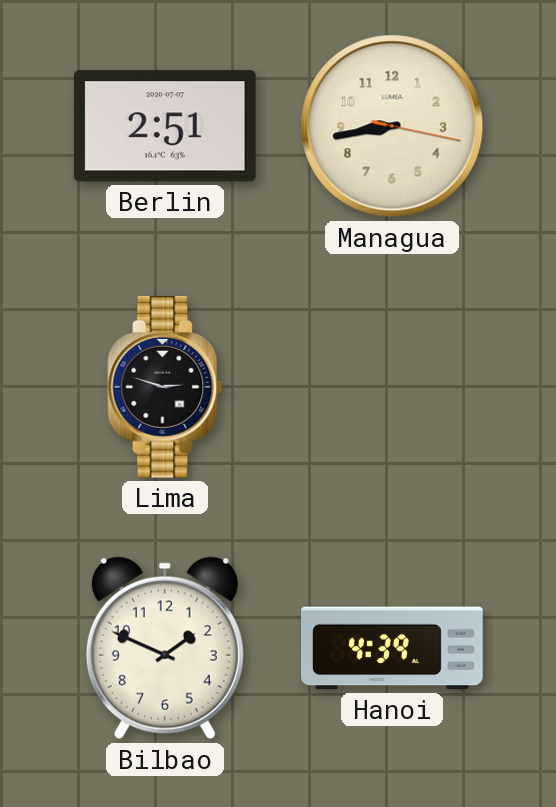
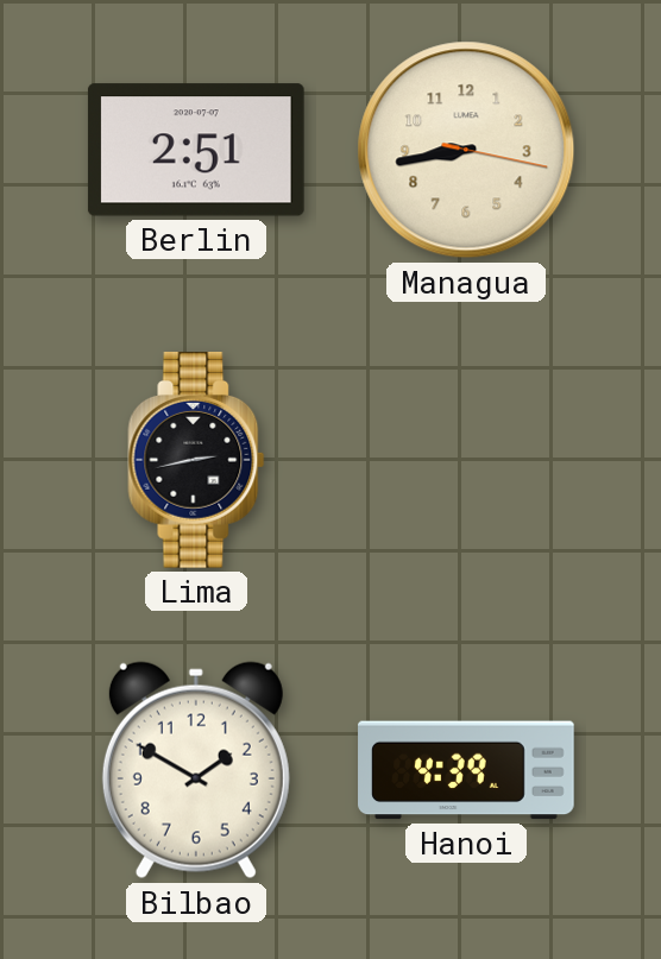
Lima: 2:48 -> 2:43 (196, 461)
Bilbao: 1:49 -> 1:50 (196, 770)
